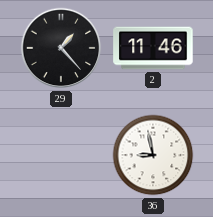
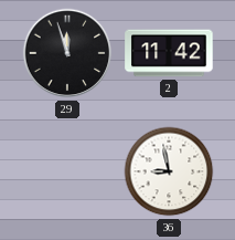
29: 1:23 -> 11:57 (67, 53)
2: 11:46 -> 11:42 (169, 53)
